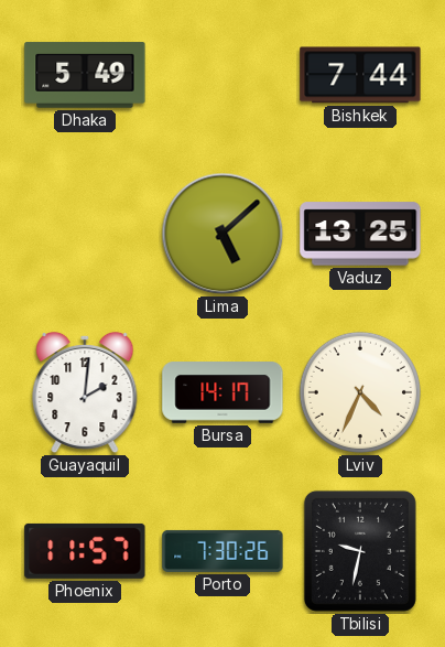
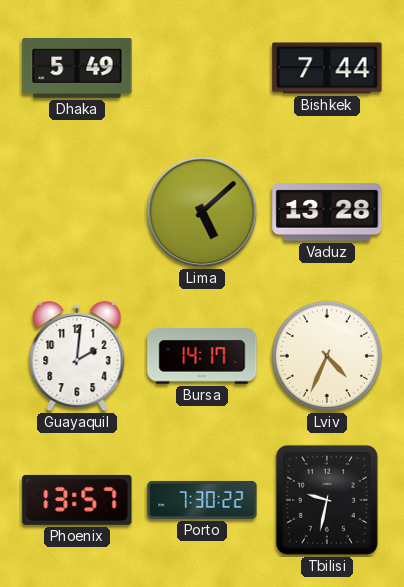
Vaduz: 13:25 -> 13:28 (327, 212)
Phoenix: 11:57 -> 13:57 (77, 500)
Porto: 7:30:26 -> 7:30:22 (202, 500)
